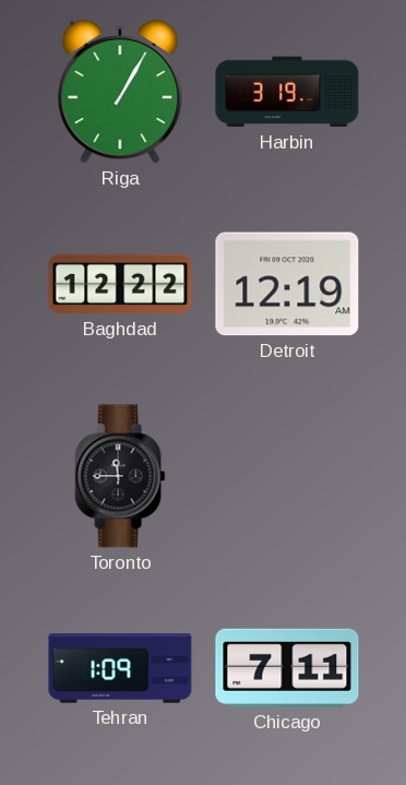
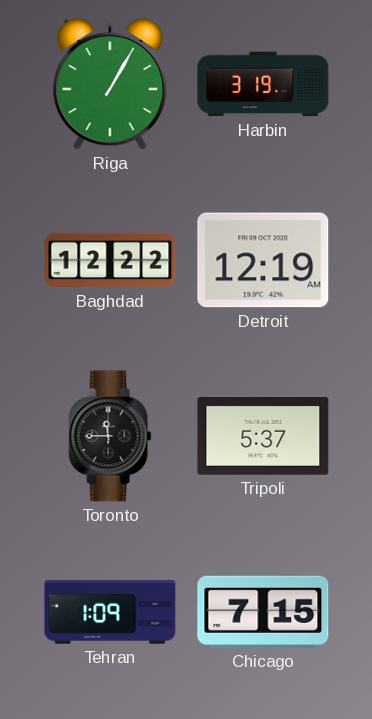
Tripoli: none -> 5:37 (263, 437)
Chicago: 7:11 -> 7:15 (263, 612)
